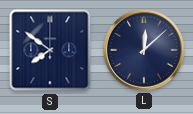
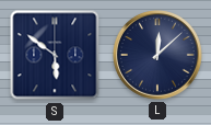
S: 7:51 -> 5:51 (55, 55)
